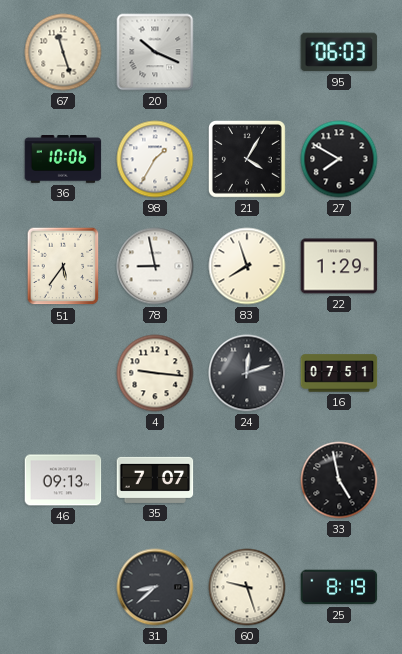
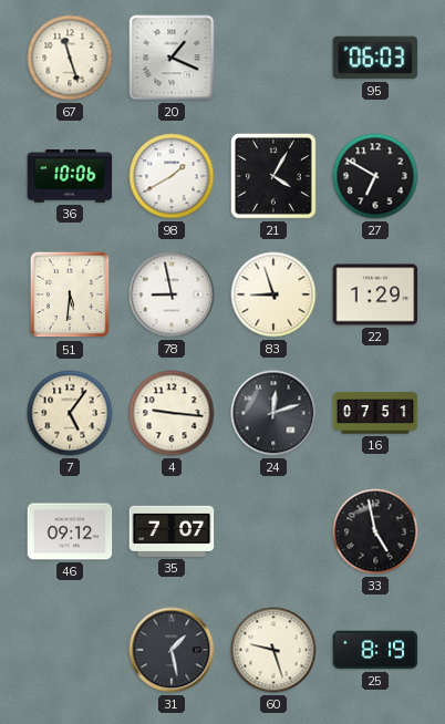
20: 10:19 -> 1:19 (172, 58)
98: 1:35 -> 1:40 (172, 176)
27: 7:50 -> 6:50 (375, 176)
51: 5:36 -> 5:31 (70, 294)
83: 7:57 -> 8:57 (273, 294)
7: none -> 5:06 (70, 413)
46: 09:13 -> 09:12 (70, 531)
31: 8:38 -> 1:28 (172, 650)
